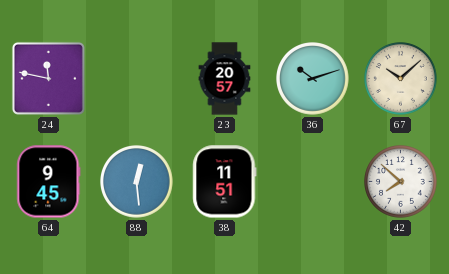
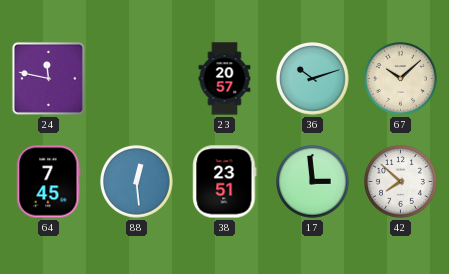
64: 9:45 -> 7:45 (49, 182)
38: 11:51 -> 23:51 (225, 182)
17: none -> 2:59 (313, 182)
